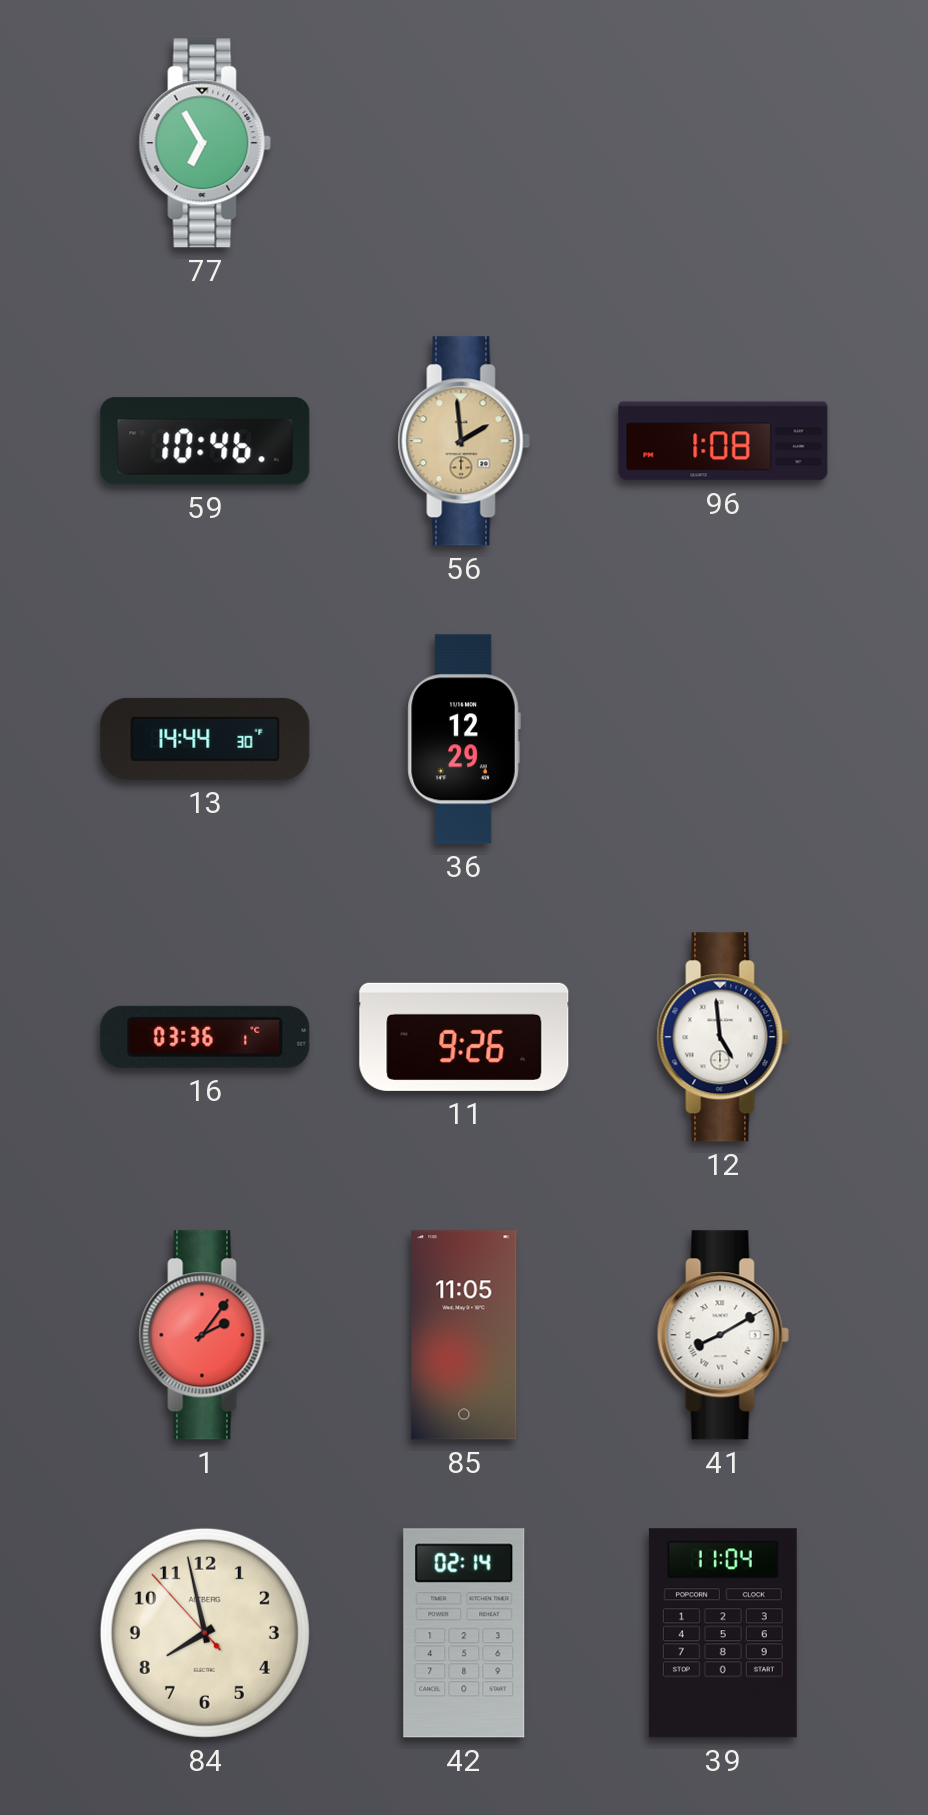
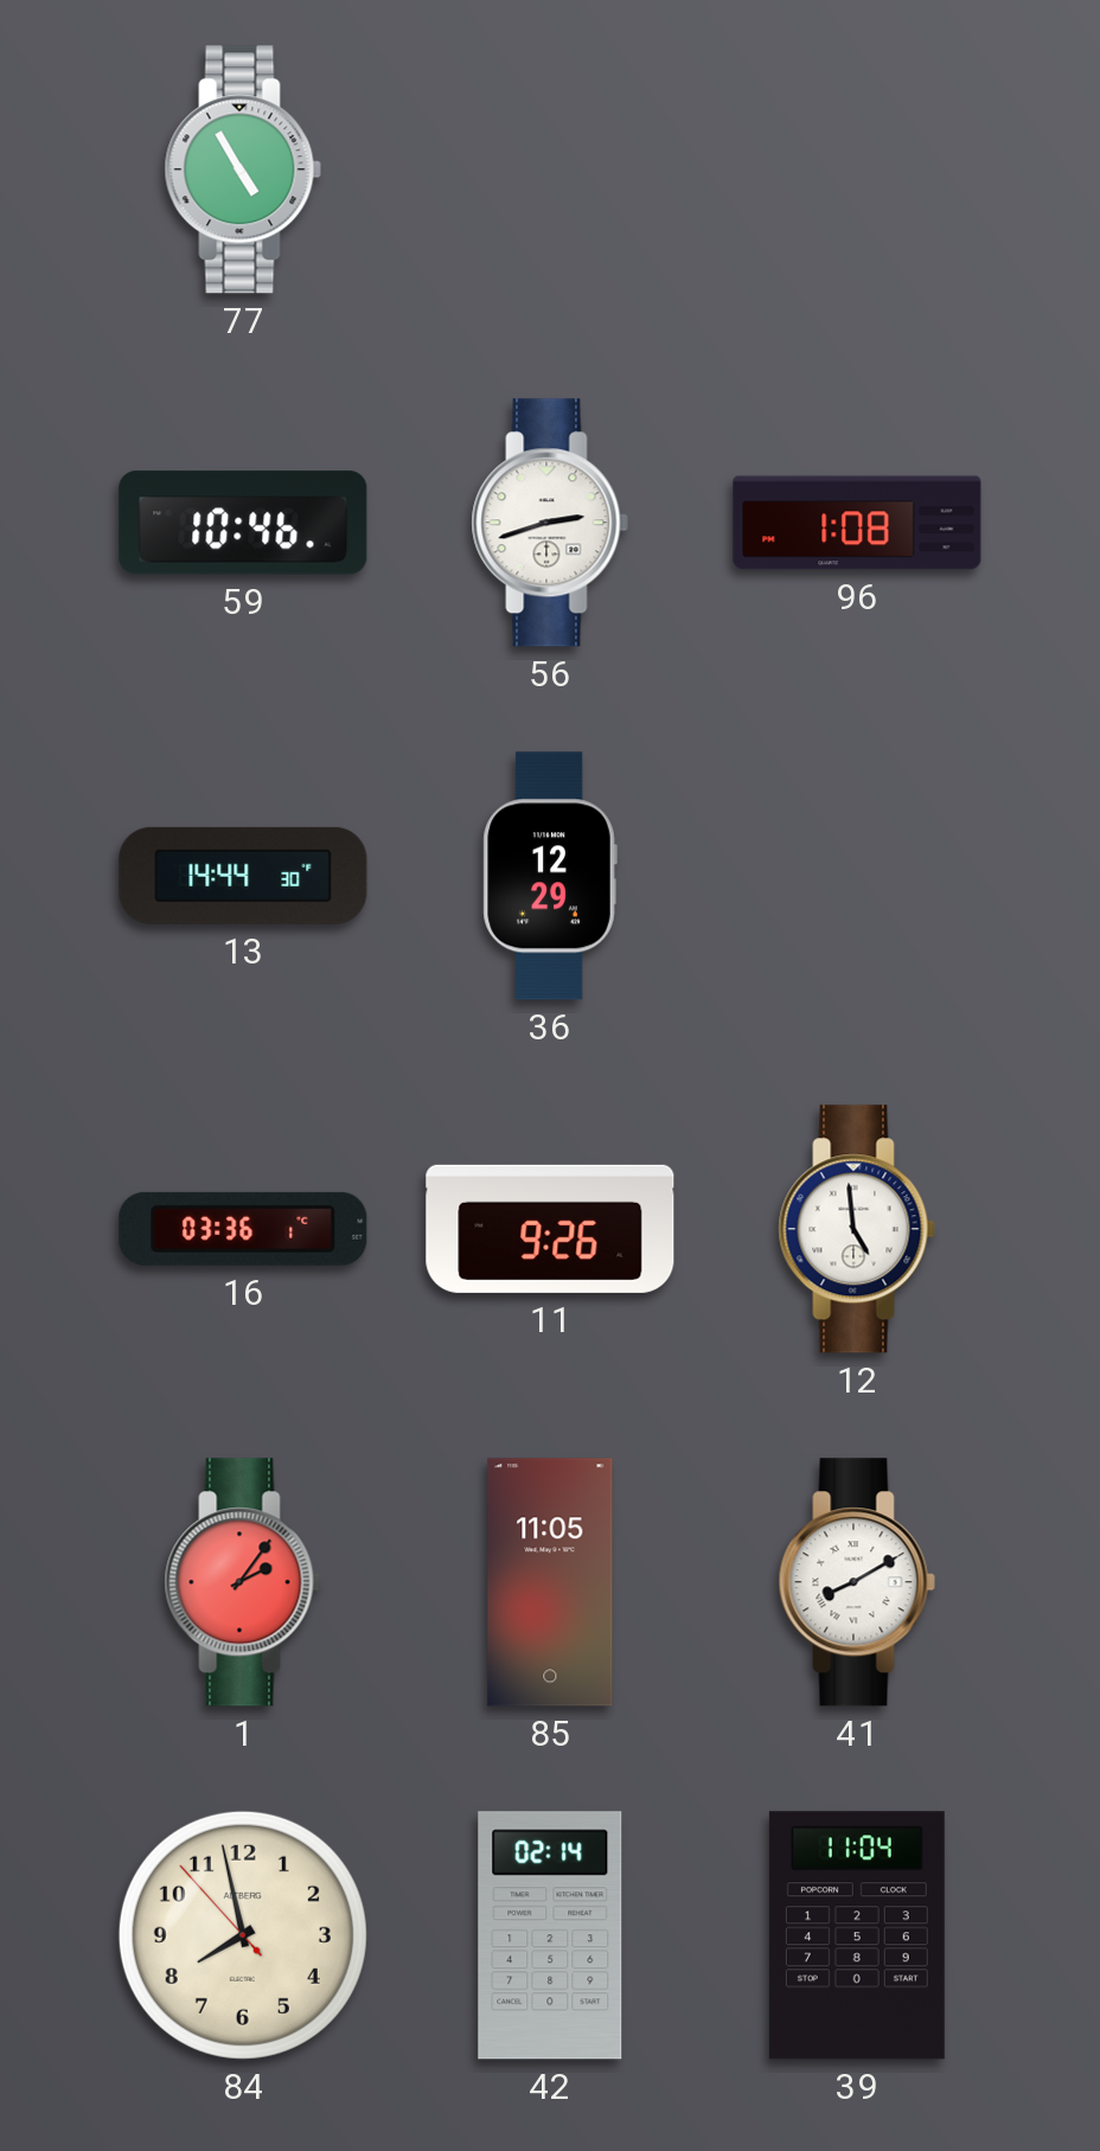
77: 6:55 -> 4:55 (243, 169)
56: 1:59 -> 2:42 (550, 523)
56 dial: champagne -> white (550, 523)
